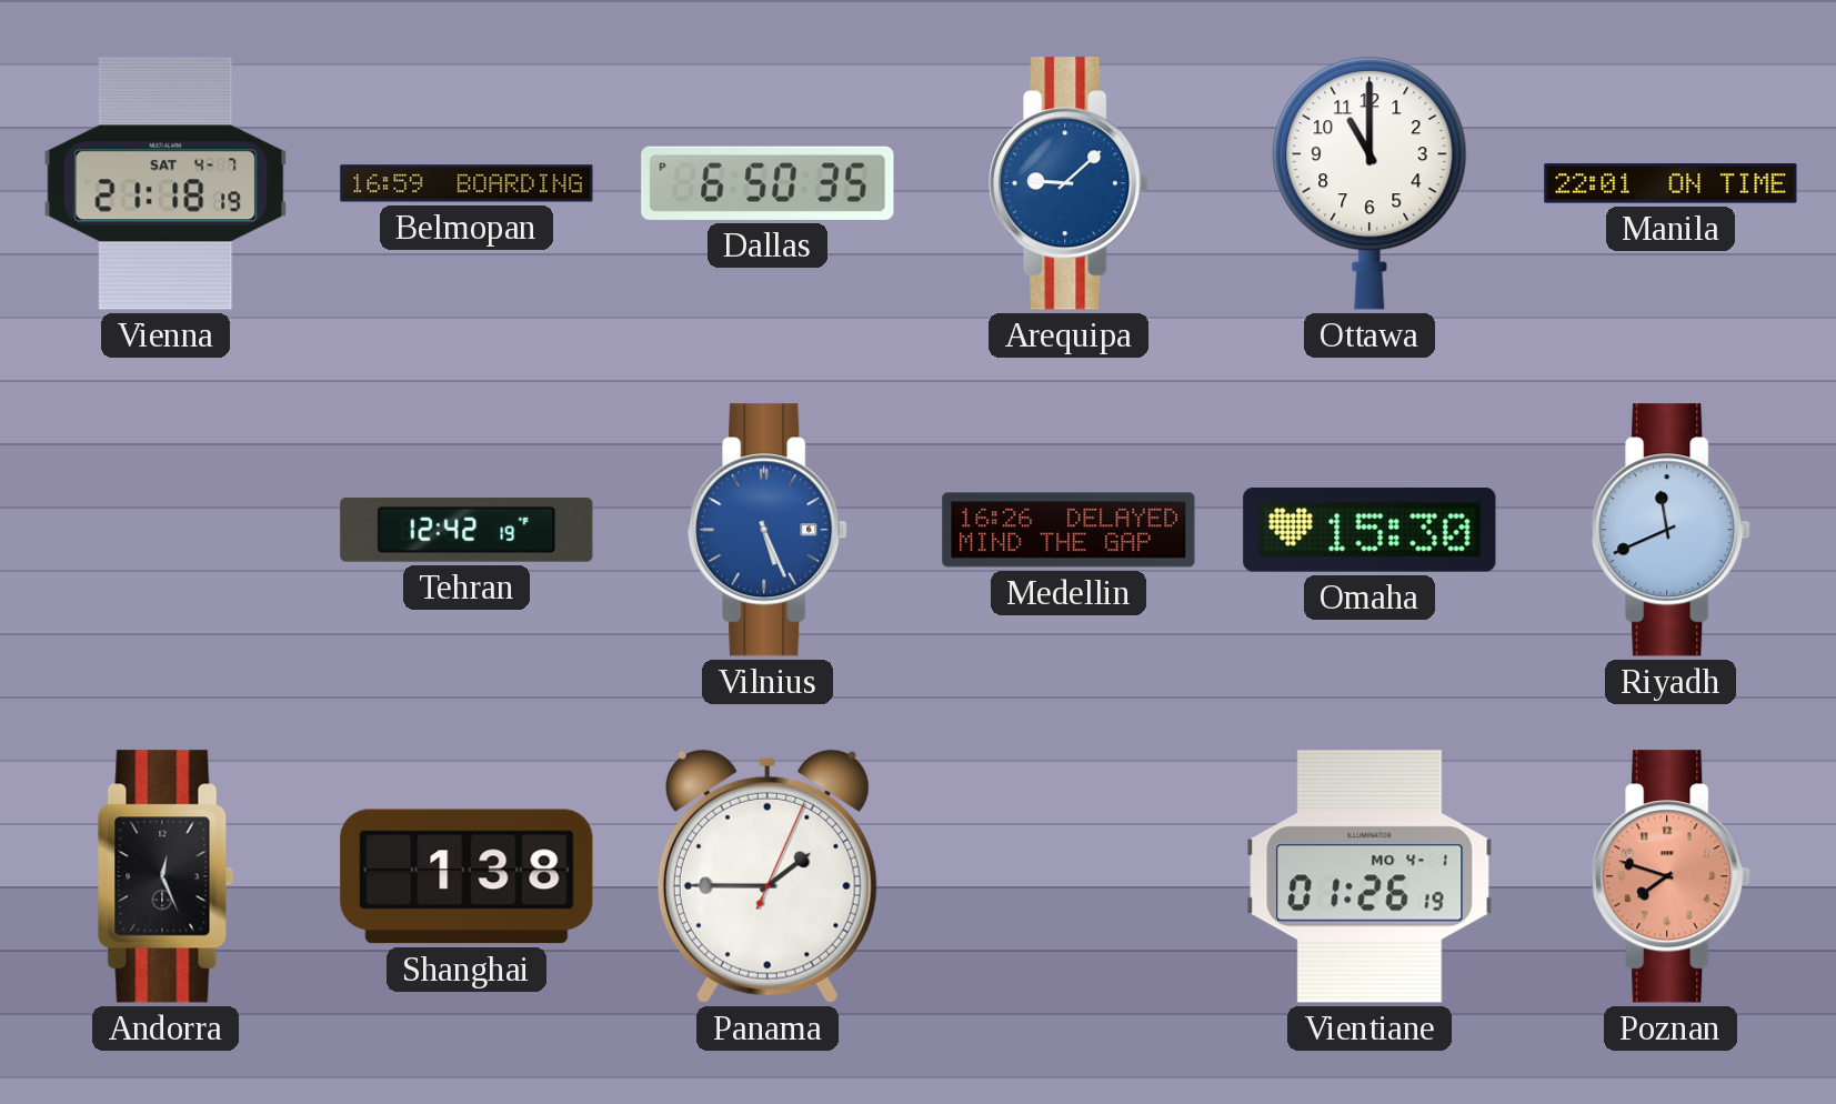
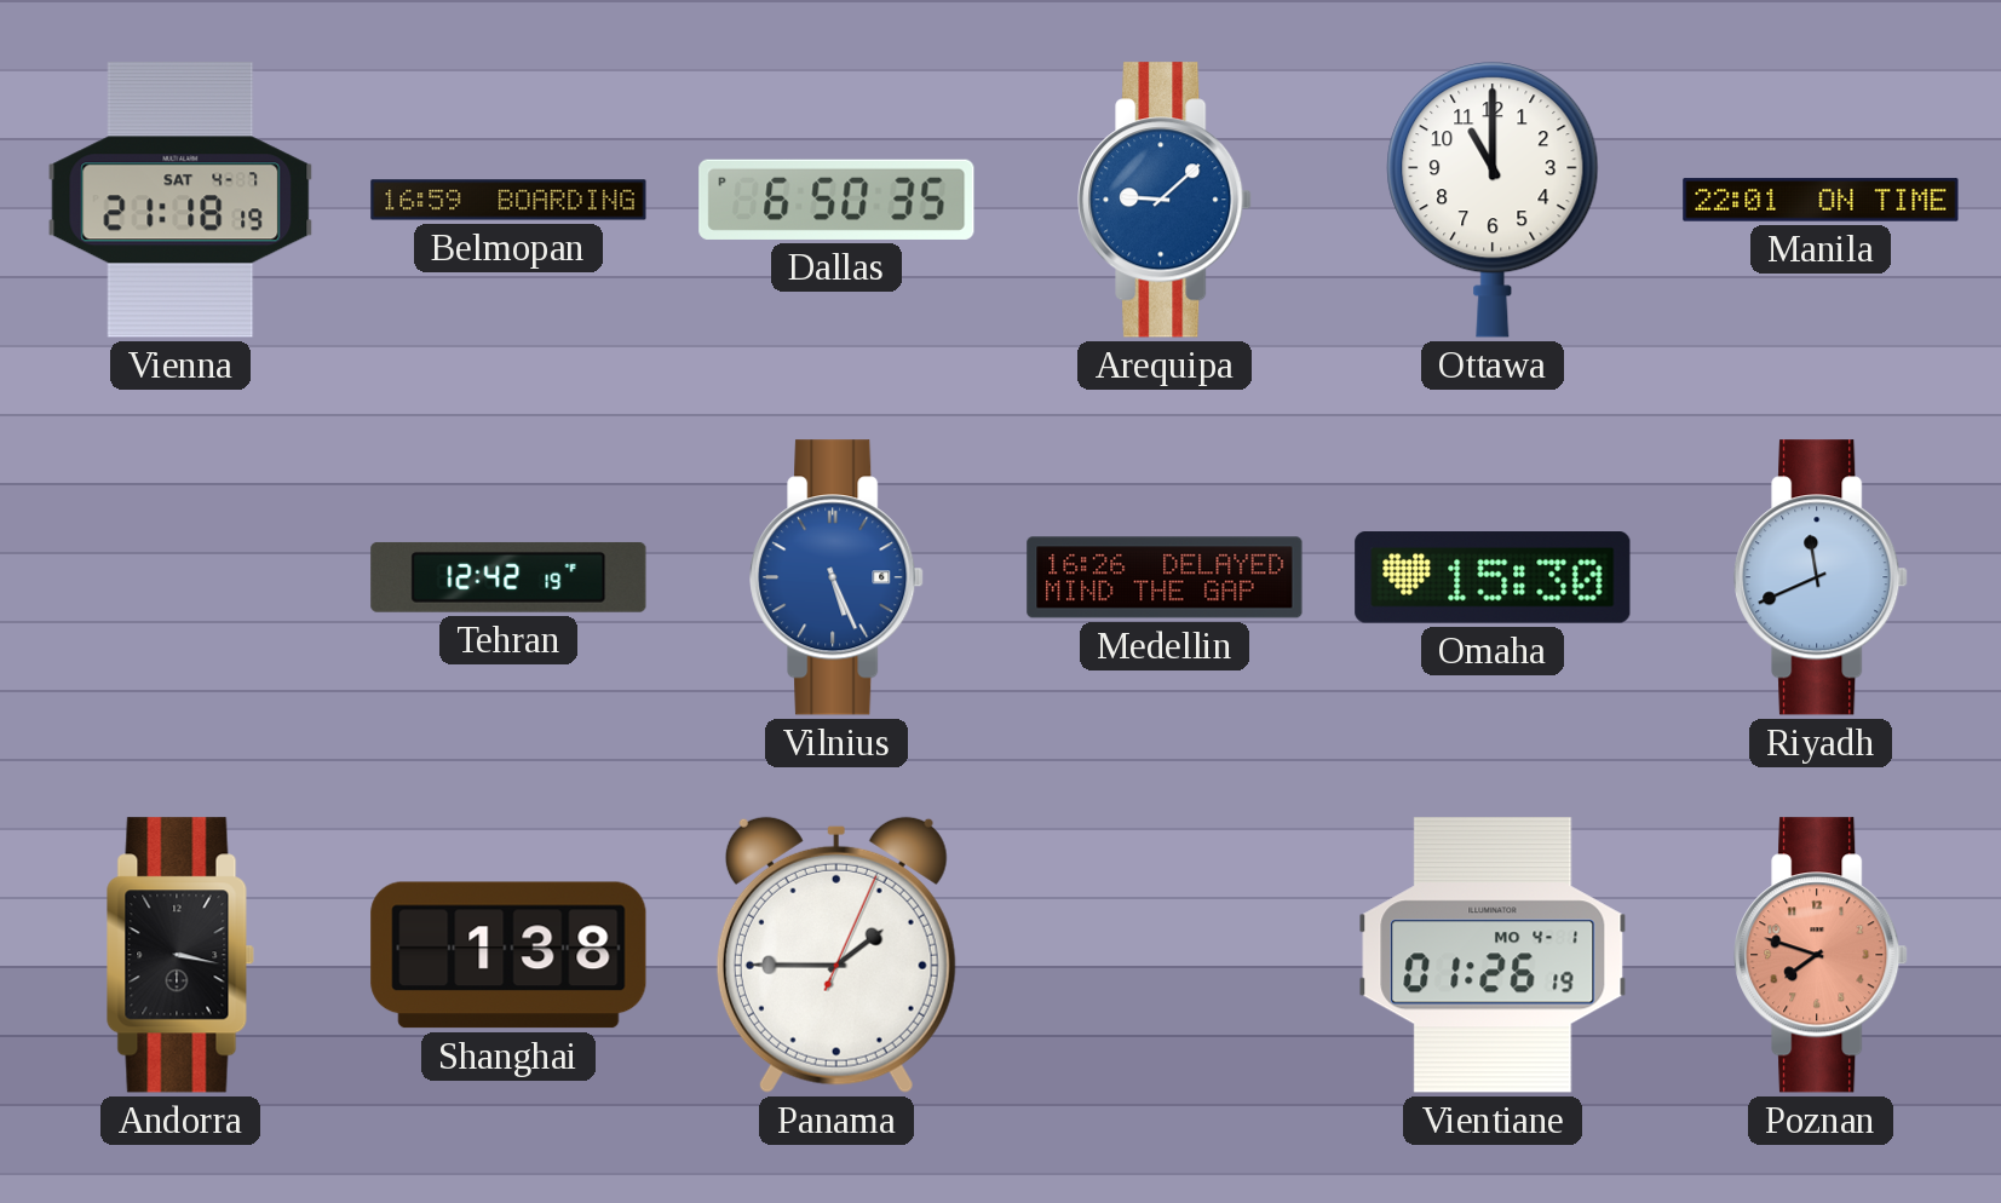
Andorra: 12:26 -> 3:17 (180, 955)
